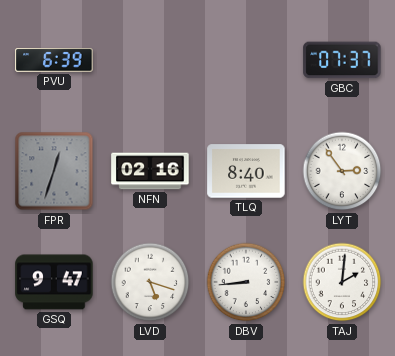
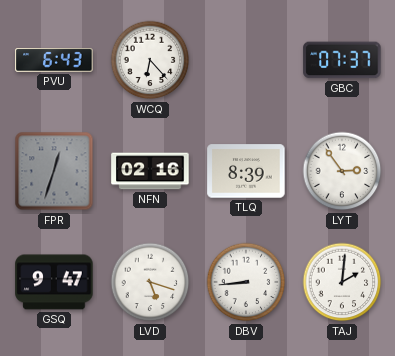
PVU: 6:39 -> 6:43 (54, 60)
WCQ: none -> 6:23 (150, 60)
TLQ: 8:40 -> 8:39 (246, 171)
